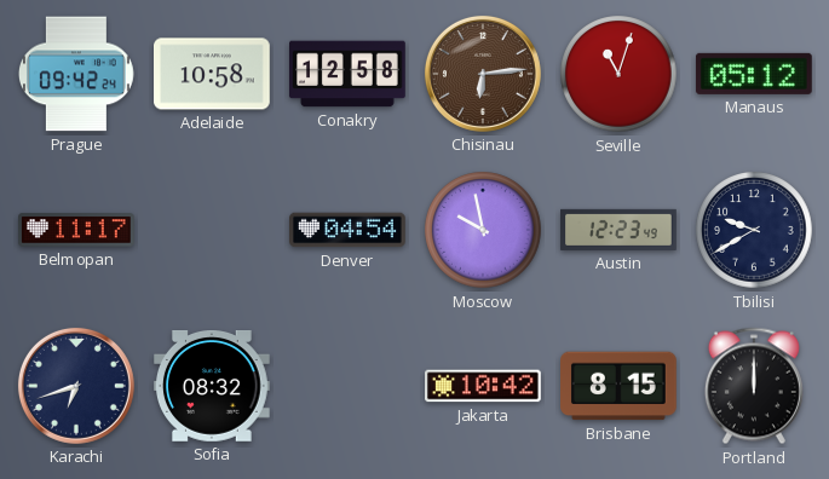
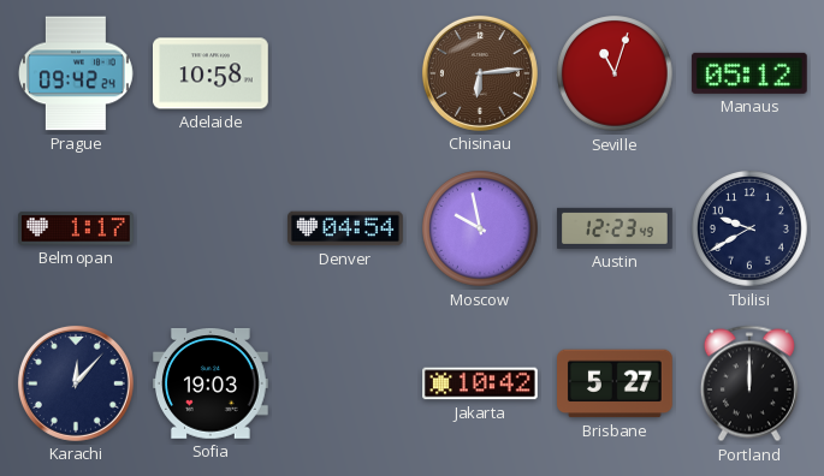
Conakry: 12:58 -> none (347, 74)
Belmopan: 11:17 -> 1:17 (77, 228)
Karachi: 6:42 -> 12:07 (76, 383)
Sofia: 08:32 -> 19:03 (212, 385)
Brisbane: 8:15 -> 5:27 (616, 383)
